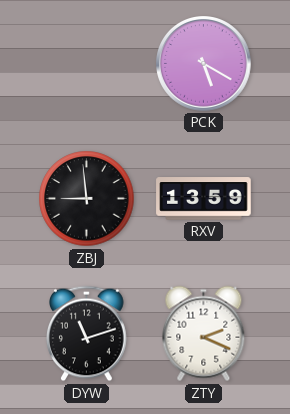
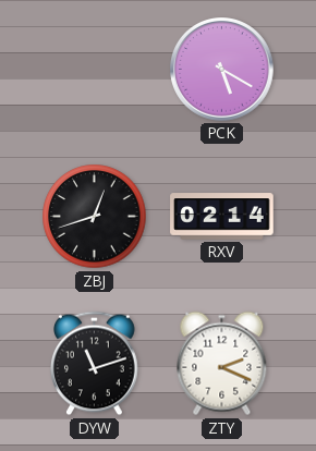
ZBJ: 8:59 -> 12:42 (95, 217)
RXV: 13:59 -> 02:14 (222, 217)
